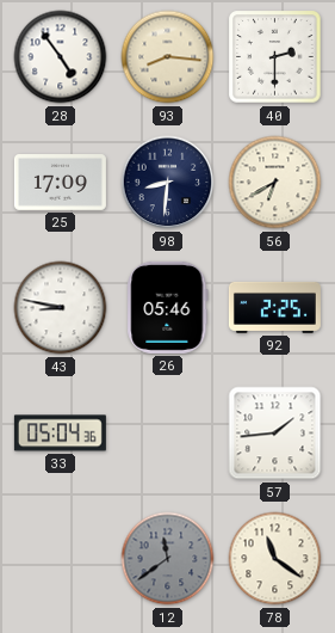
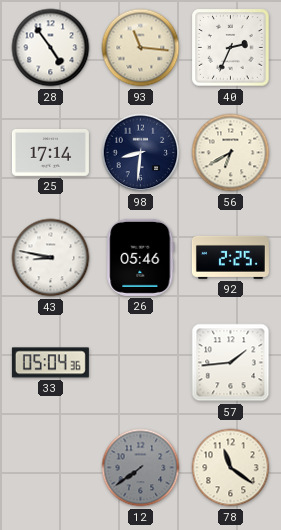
93: 8:16 -> 11:16 (141, 48)
40: 2:30 -> 2:34 (231, 48)
25: 17:09 -> 17:14 (50, 153)
12: 11:39 -> 7:39 (141, 468)
